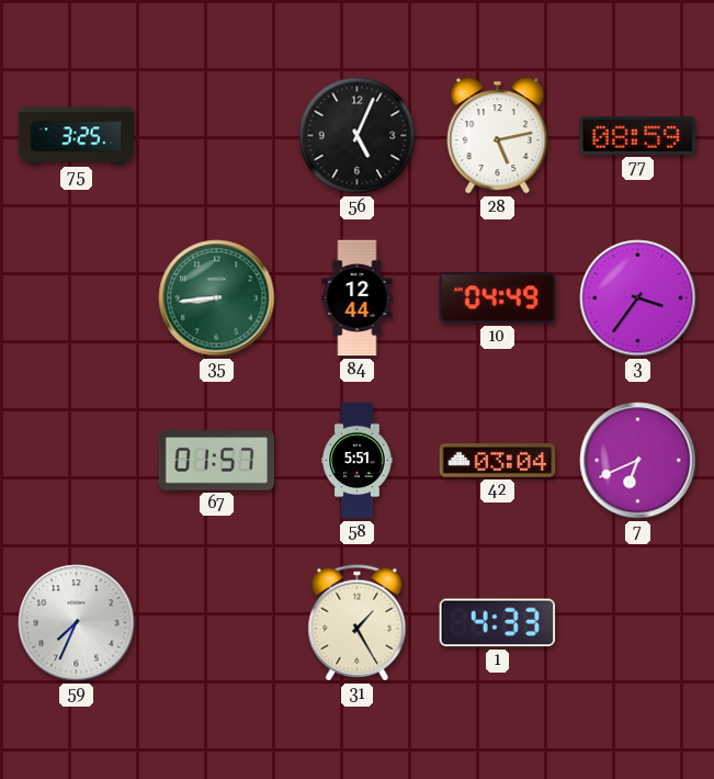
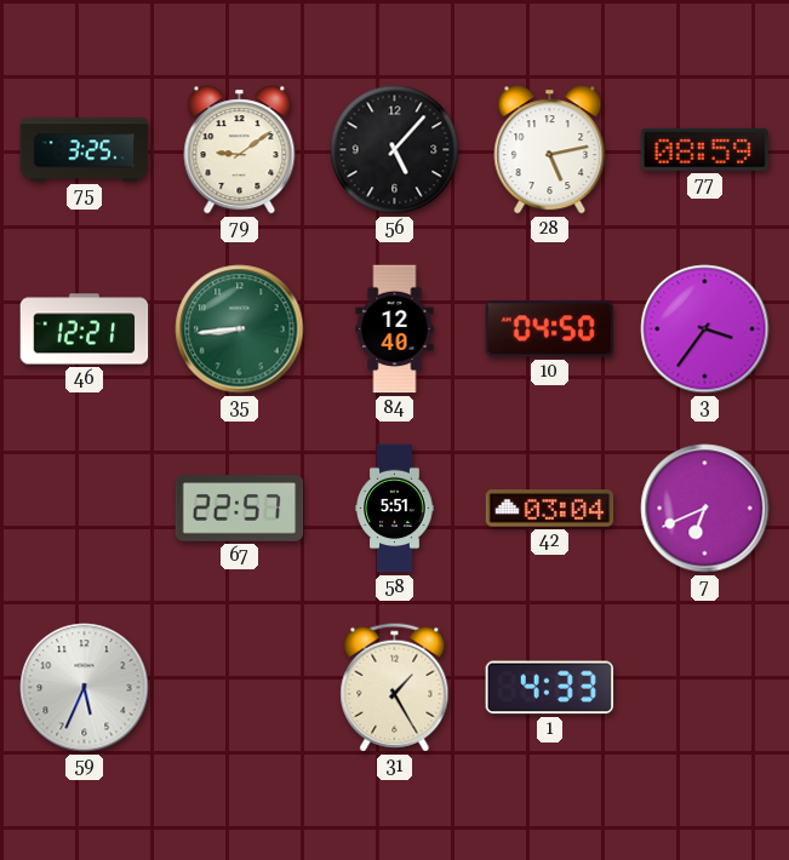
79: none -> 9:09 (240, 150)
56: 5:04 -> 5:07 (395, 150)
46: none -> 12:21 (85, 329)
84: 12:44 -> 12:40 (395, 329)
10: 04:49 -> 04:50 (550, 329)
67: 01:57 -> 22:57 (240, 509)
59: 7:34 -> 5:34 (85, 688)
